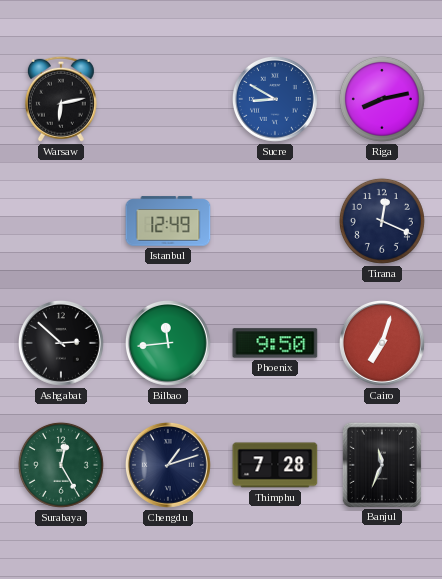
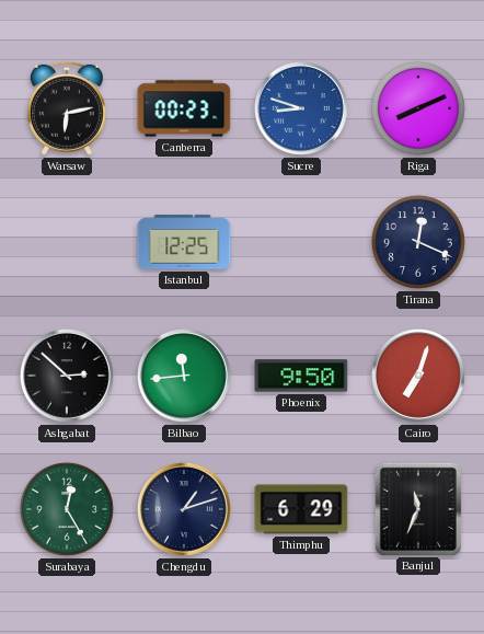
Canberra: none -> 00:23 (184, 108)
Sucre: 8:50 -> 8:48 (302, 109)
Riga: 8:13 -> 8:11 (418, 108)
Istanbul: 12:49 -> 12:25 (184, 242)
Thimphu: 7:28 -> 6:29 (301, 509)
